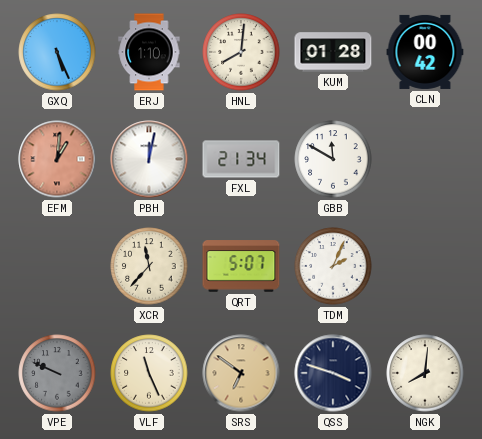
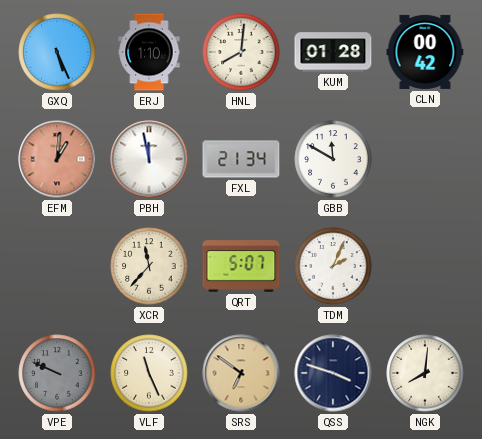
PBH: 12:02 -> 11:58 (149, 159)
